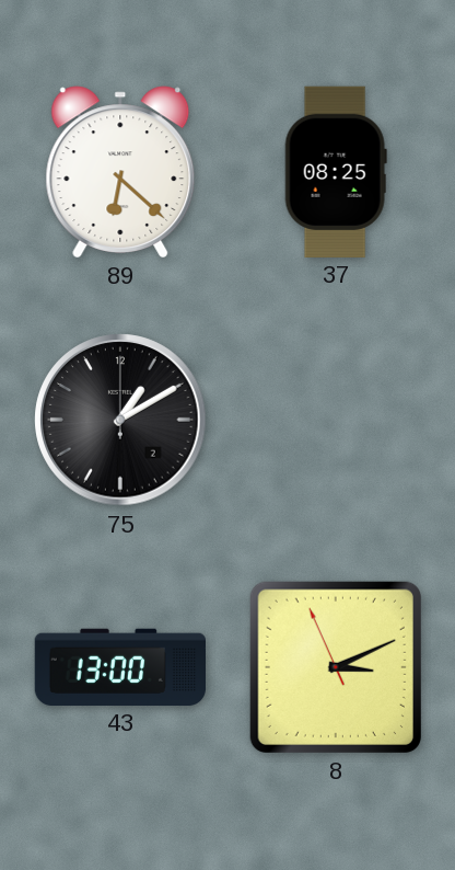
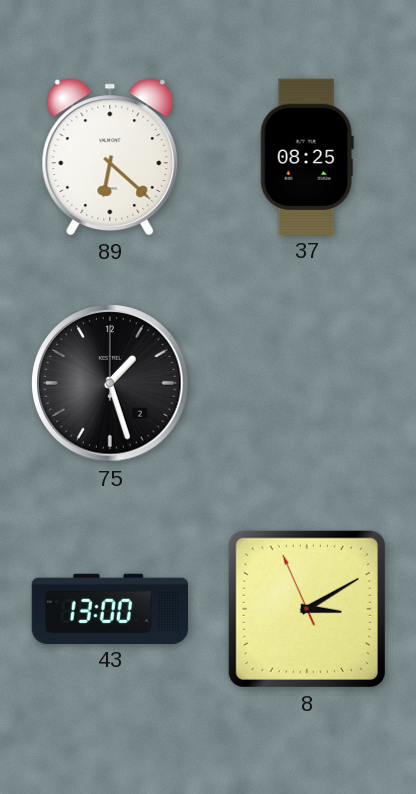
75: 1:10 -> 1:27 (110, 383)
8: 3:10 -> 3:09 (307, 609)
